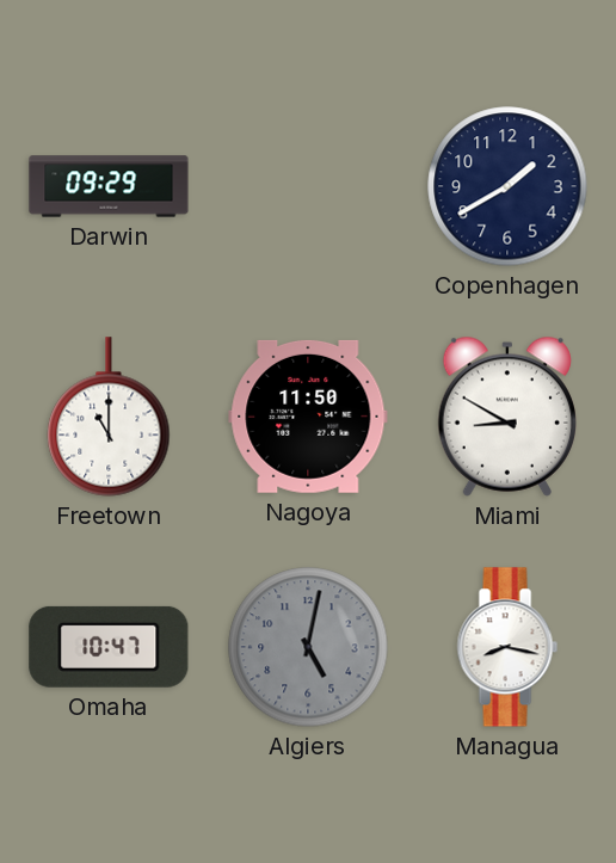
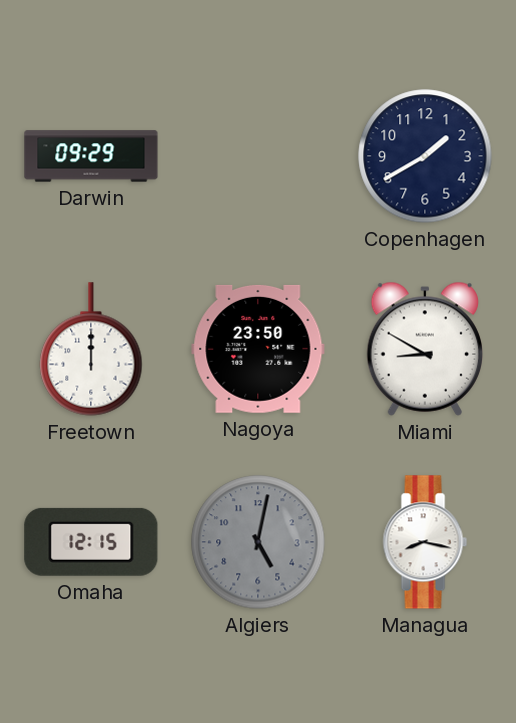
Freetown: 11:00 -> 12:00 (91, 349)
Nagoya: 11:50 -> 23:50 (258, 349)
Omaha: 10:47 -> 12:15 (91, 542)
